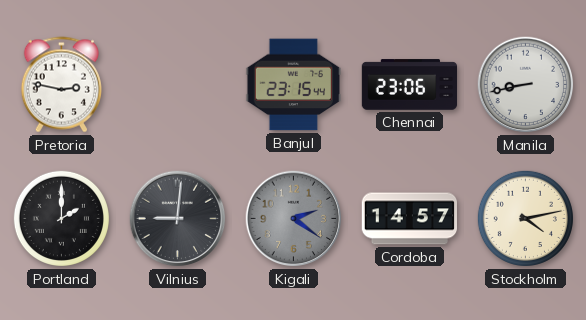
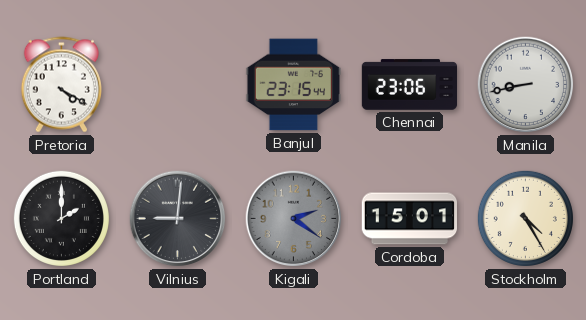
Pretoria: 2:47 -> 4:20 (61, 85)
Cordoba: 14:57 -> 15:01 (409, 219)
Stockholm: 4:13 -> 4:25 (525, 218)
